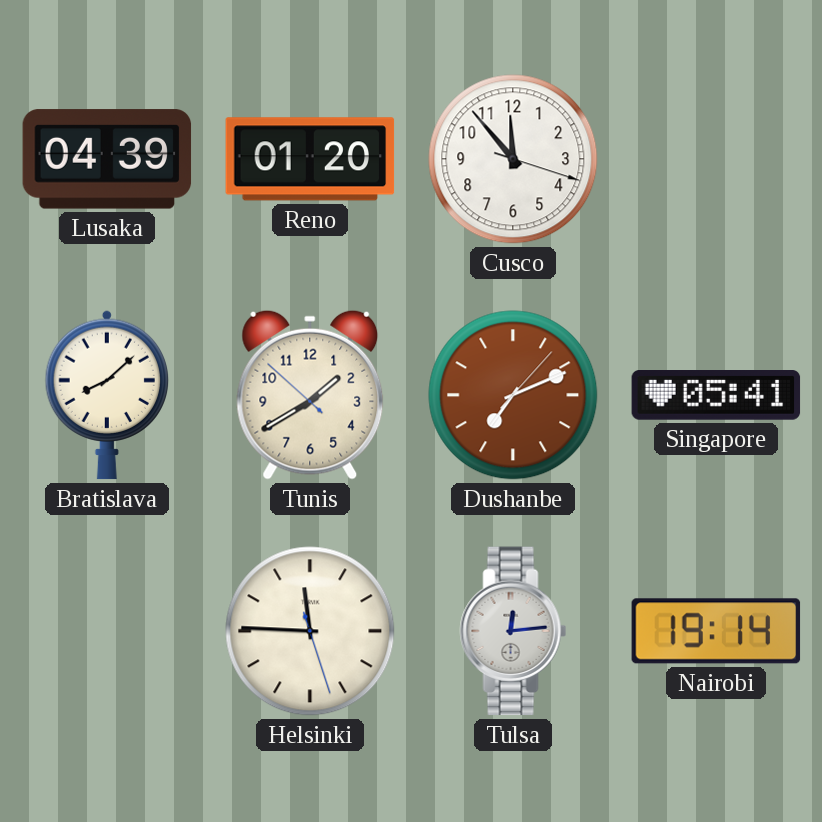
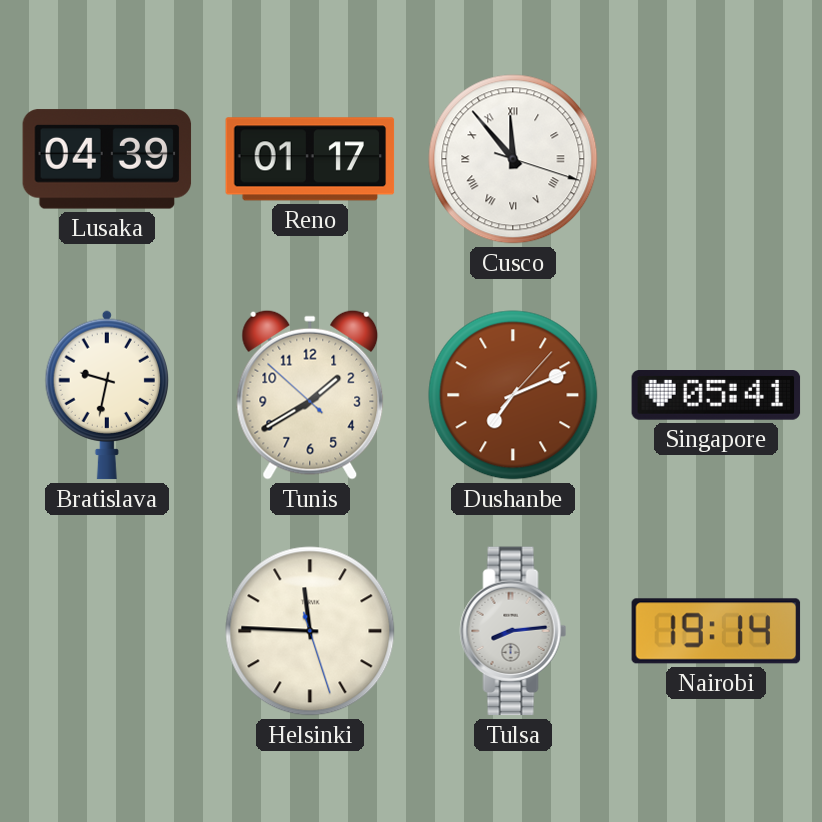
Reno: 01:20 -> 01:17 (310, 159)
Cusco numerals: Arabic -> Roman (513, 159)
Bratislava: 8:08 -> 9:32 (106, 395)
Tulsa: 12:14 -> 8:14 (513, 631)
